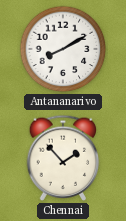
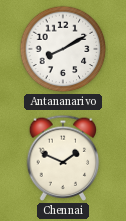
Chennai: 1:53 -> 1:49 (63, 158)
